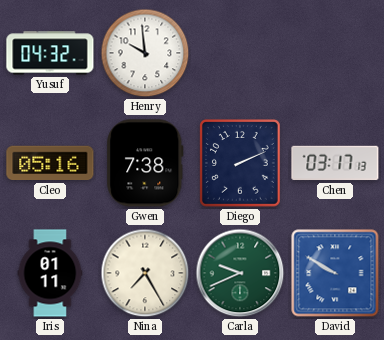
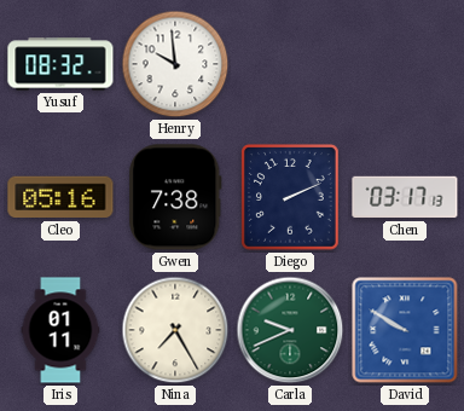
Yusuf: 04:32 -> 08:32 (60, 64)
